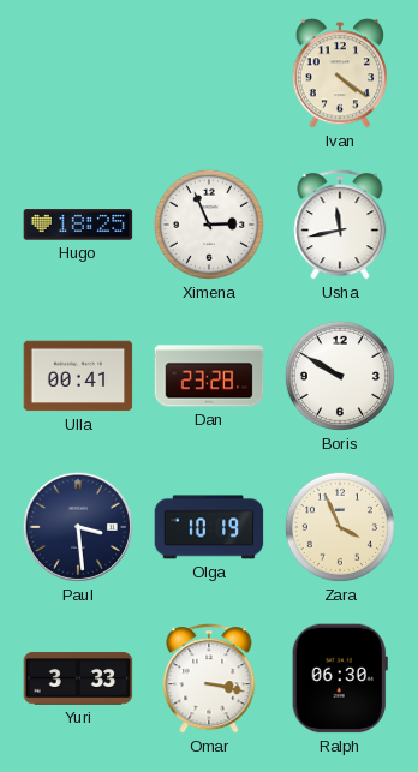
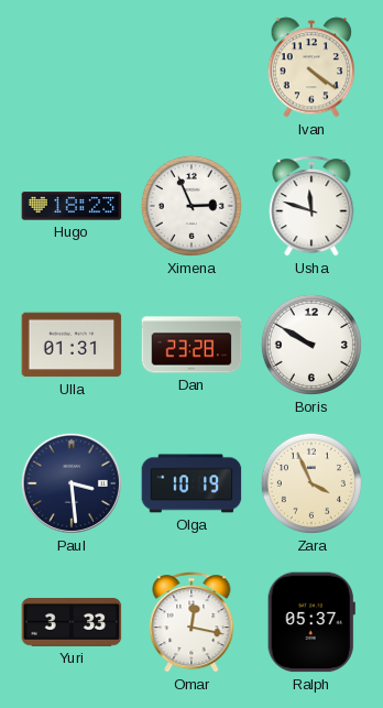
Hugo: 18:25 -> 18:23 (72, 206)
Usha: 11:43 -> 11:48 (311, 206)
Ulla: 00:41 -> 01:31 (72, 345)
Omar: 3:17 -> 12:17 (191, 622)
Ralph: 06:30 -> 05:37 (311, 622)
